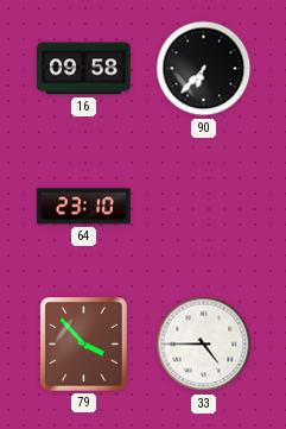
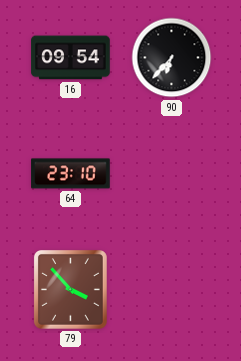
16: 09:58 -> 09:54 (71, 58)
33: 4:45 -> none (204, 345)
